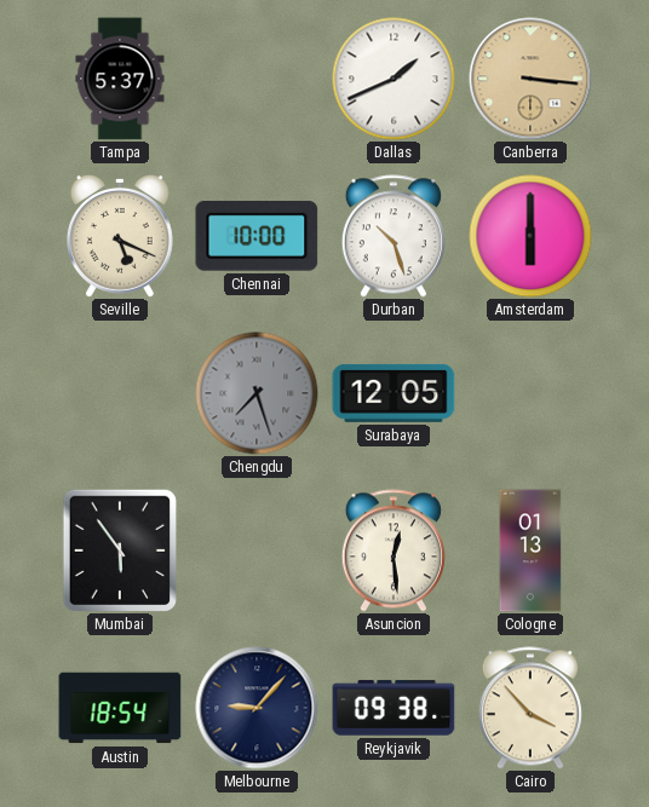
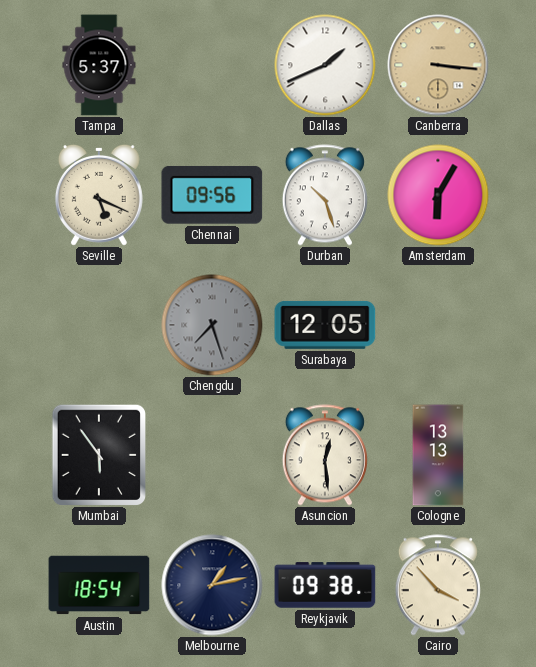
Chennai: 10:00 -> 09:56 (212, 195)
Amsterdam: 6:00 -> 6:05 (438, 195)
Cologne: 01:13 -> 13:13 (438, 455)
Melbourne: 9:07 -> 1:13 (212, 585)
